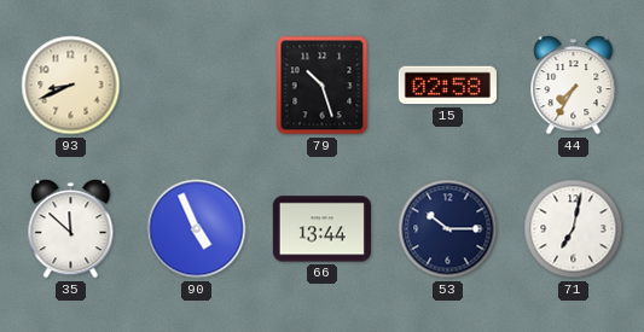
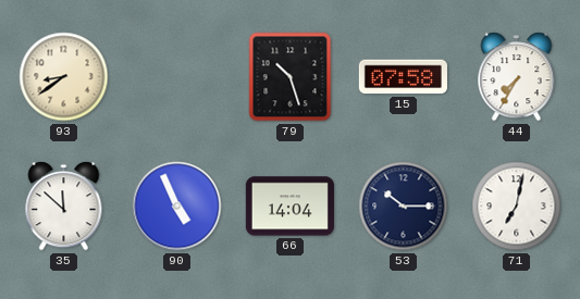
93: 8:41 -> 8:39 (64, 77)
15: 02:58 -> 07:58 (403, 77)
66: 13:44 -> 14:04 (289, 207)
